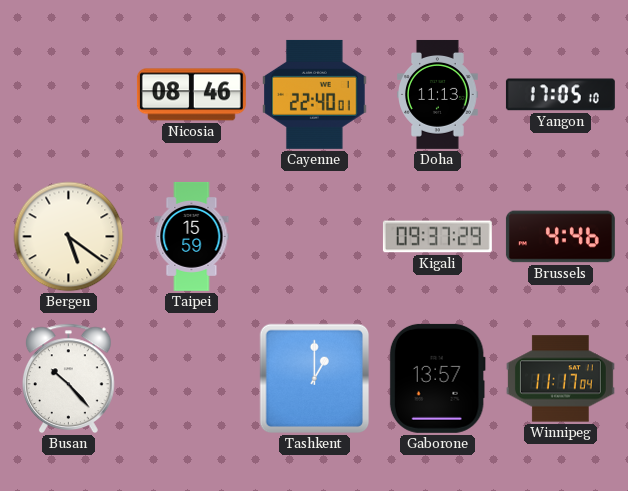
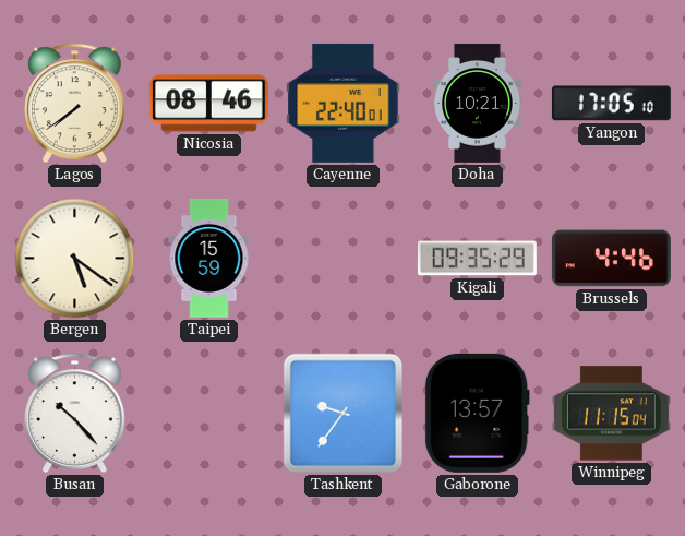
Lagos: none -> 7:39 (74, 104)
Doha: 11:13 -> 10:21 (478, 103)
Kigali: 09:37 -> 09:35 (477, 259)
Tashkent: 1:00 -> 9:36 (344, 414)
Winnipeg: 11:17 -> 11:15 (611, 414)
